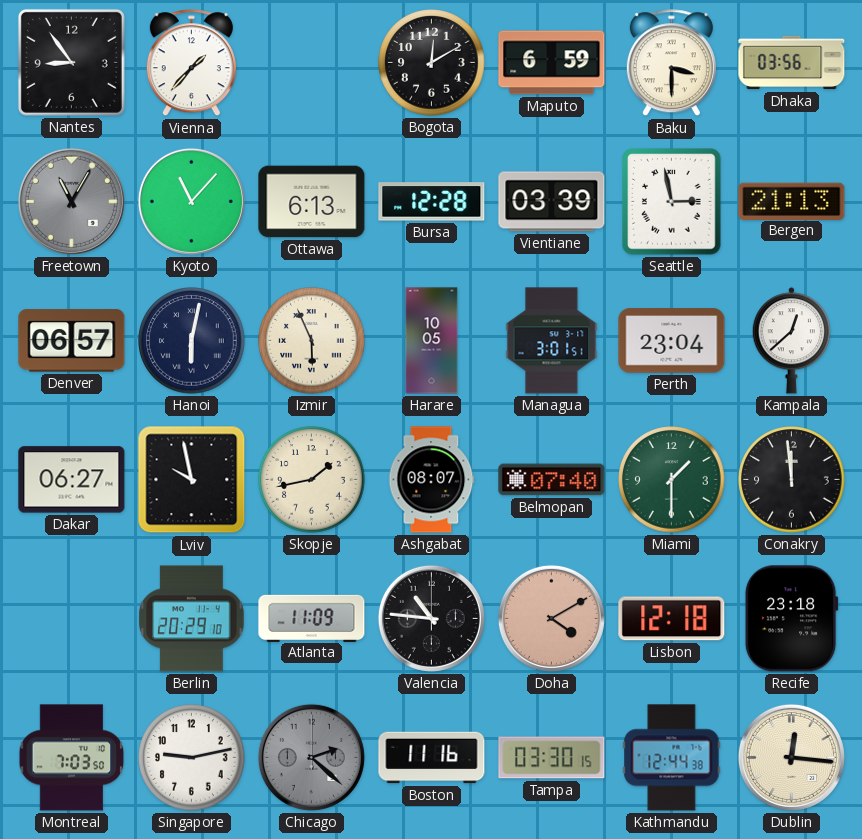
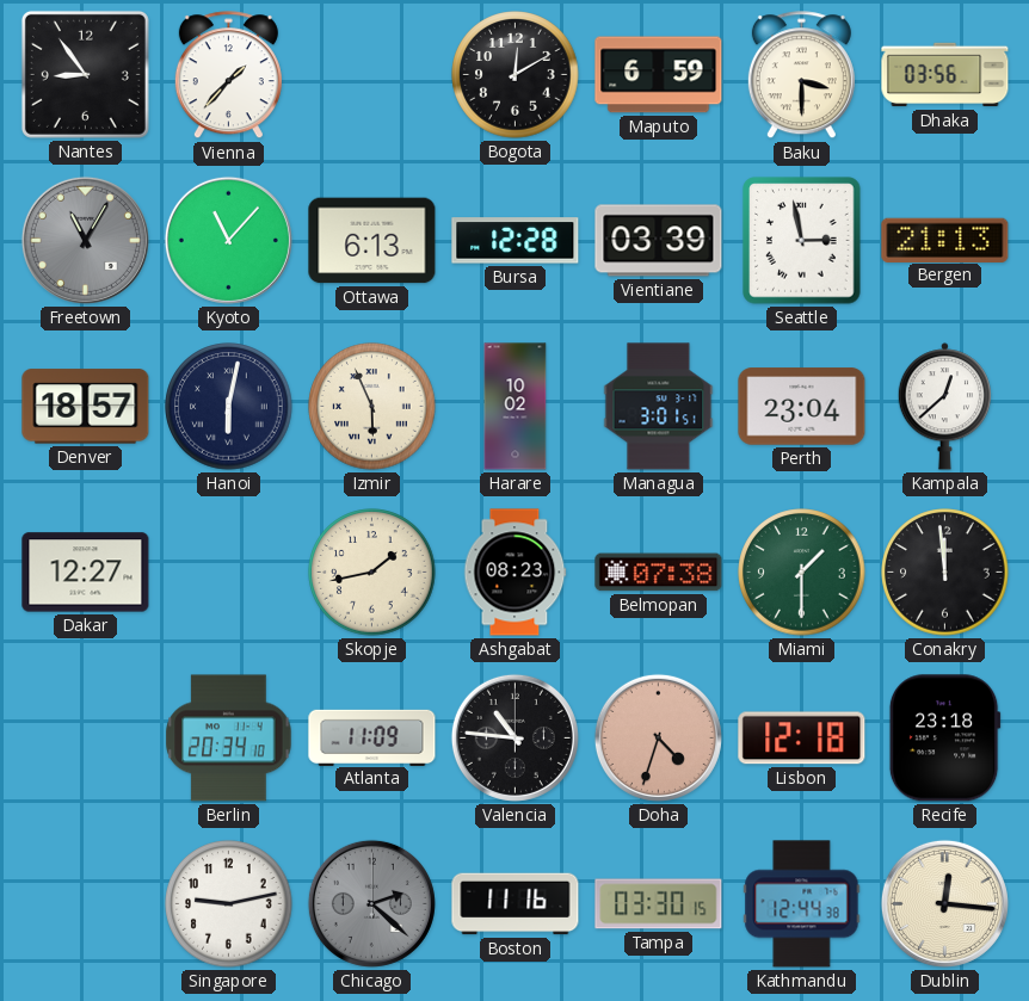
Denver: 06:57 -> 18:57 (86, 407)
Harare: 10:05 -> 10:02 (516, 407)
Dakar: 06:27 -> 12:27 (86, 573)
Lviv: 9:58 -> none (192, 480)
Ashgabat: 08:07 -> 08:23 (516, 573)
Belmopan: 07:40 -> 07:38 (659, 573)
Berlin: 20:29 -> 20:34 (229, 739)
Doha: 4:10 -> 4:33 (658, 737)
Montreal: 7:03 -> none (72, 758)
